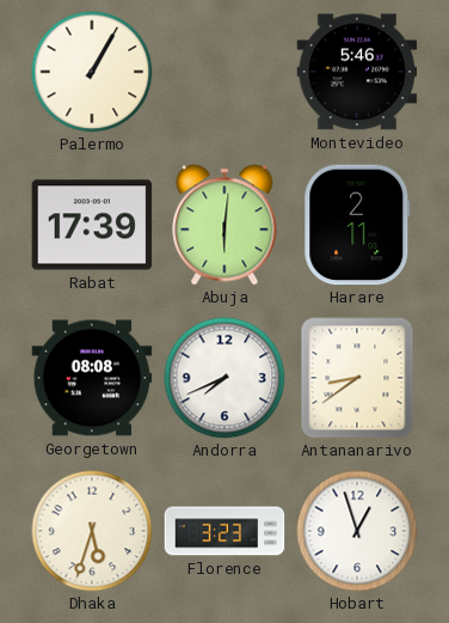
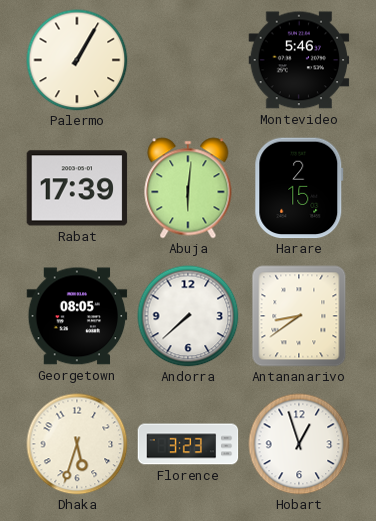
Harare: 2:11 -> 2:15 (299, 188)
Georgetown: 08:08 -> 08:05 (77, 316)
Andorra: 7:41 -> 7:38 (188, 316)
